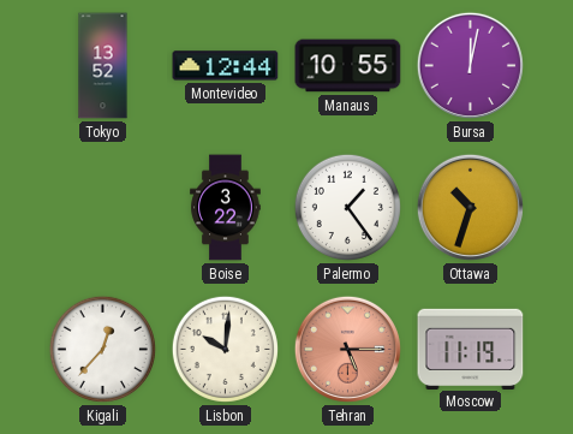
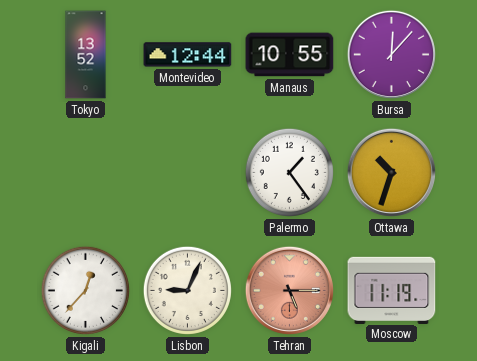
Bursa: 12:02 -> 12:07 (391, 54)
Boise: 3:22 -> none (226, 208)
Lisbon: 10:01 -> 9:04 (187, 290)
